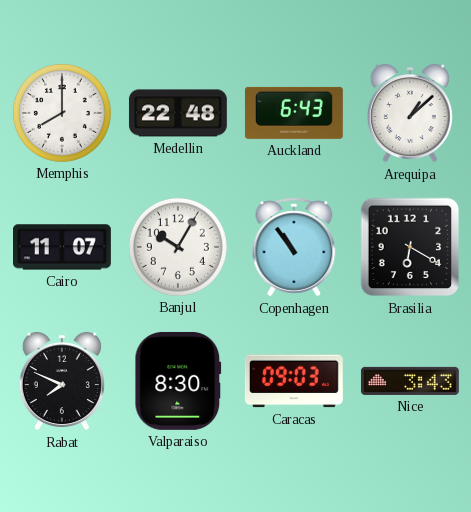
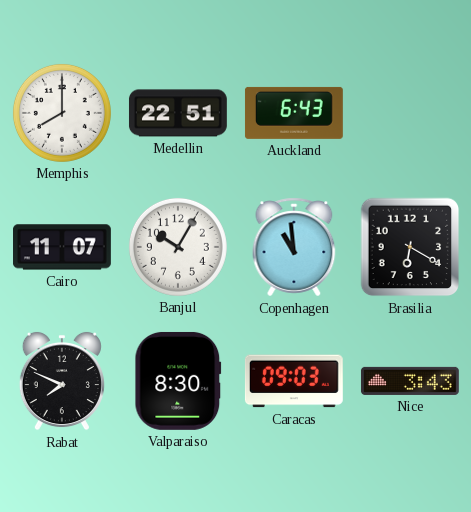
Medellin: 22:48 -> 22:51 (178, 113)
Arequipa: 1:08 -> none (410, 113)
Copenhagen: 10:54 -> 10:59 (294, 247)
